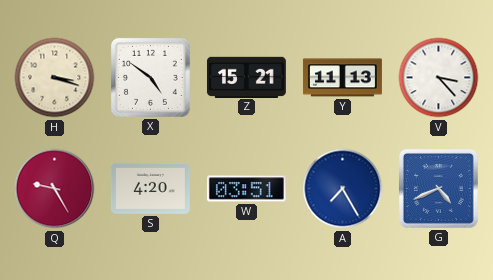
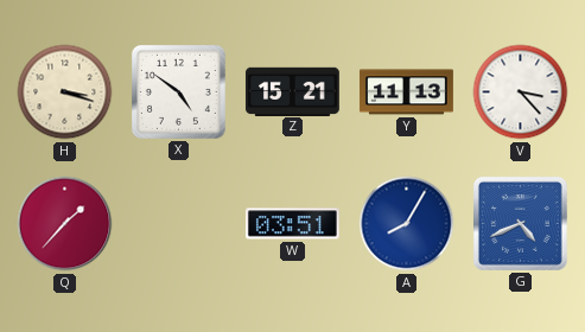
Q: 9:25 -> 1:37 (65, 224)
S: 4:20 -> none (150, 188)
A: 7:25 -> 8:05 (407, 224)
